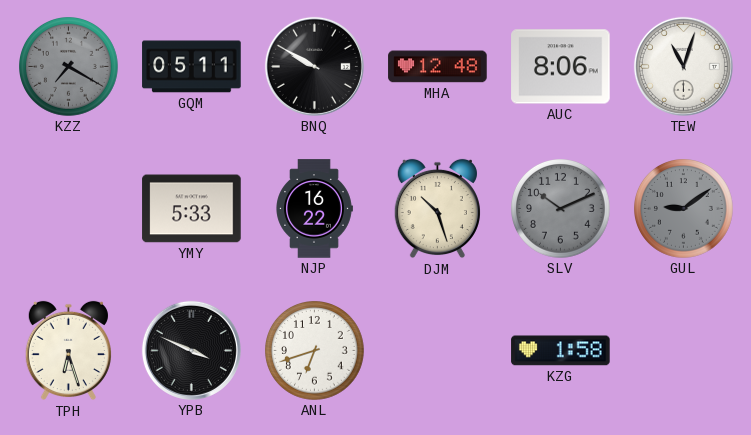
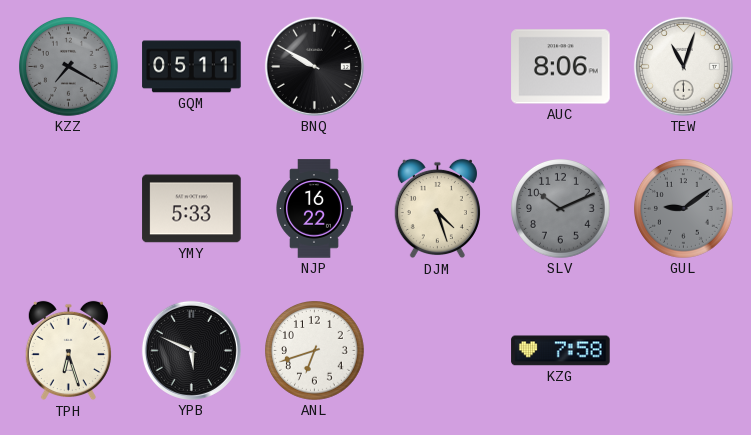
MHA: 12:48 -> none (438, 67)
DJM: 10:27 -> 4:27 (437, 209)
YPB: 3:49 -> 5:49 (191, 350)
KZG: 1:58 -> 7:58 (561, 351)
